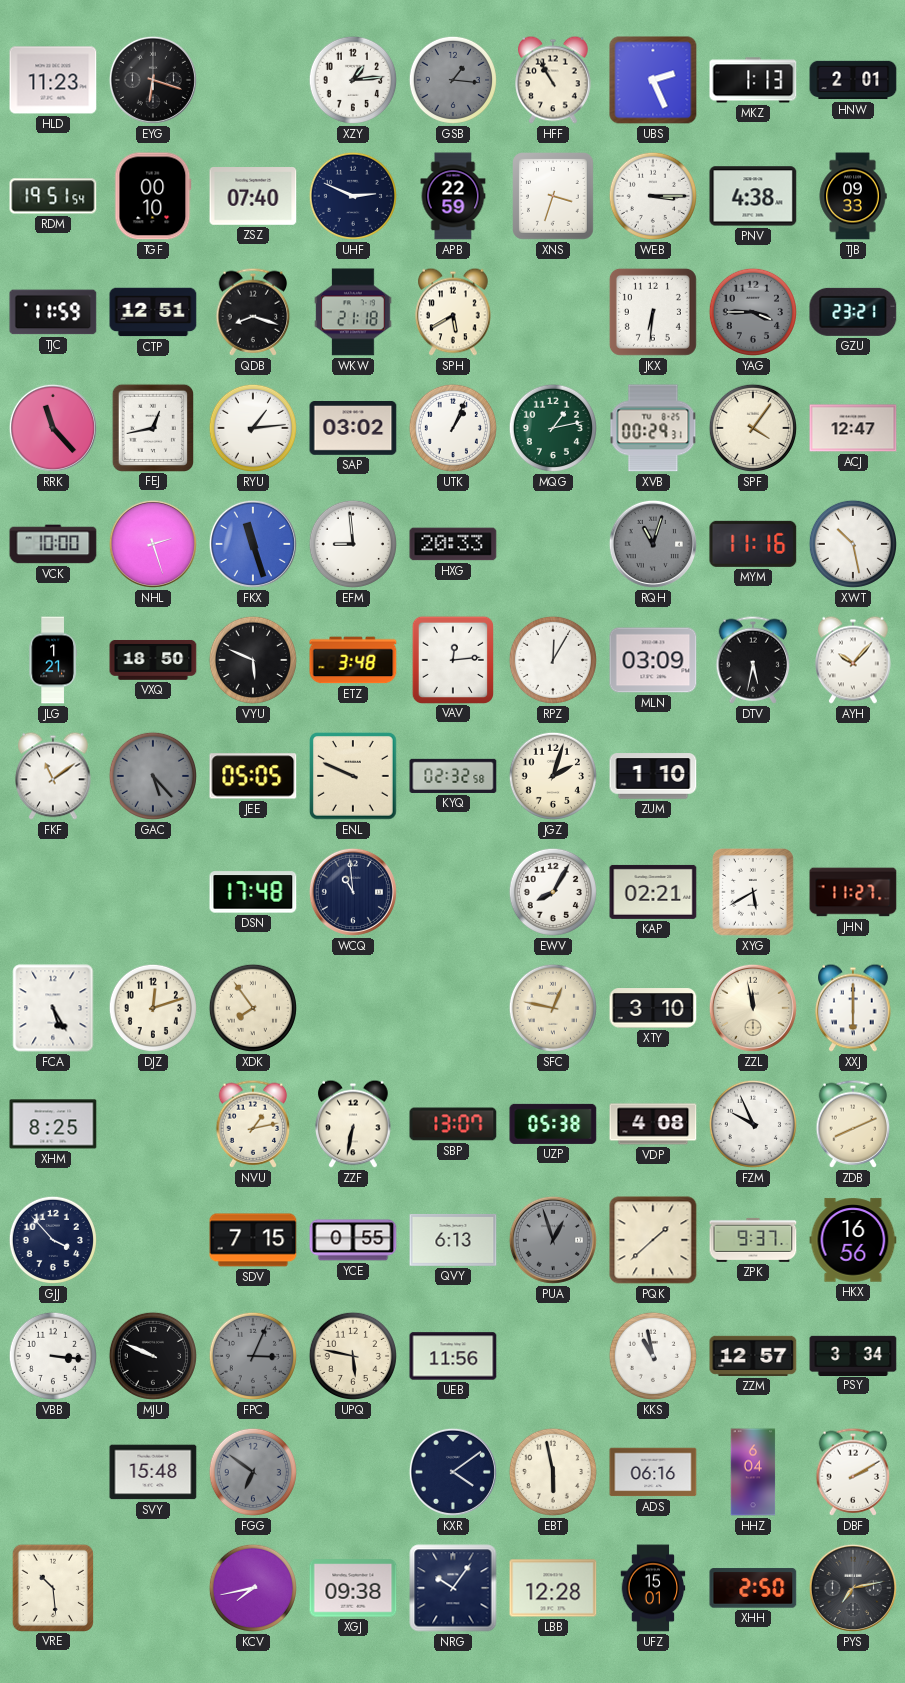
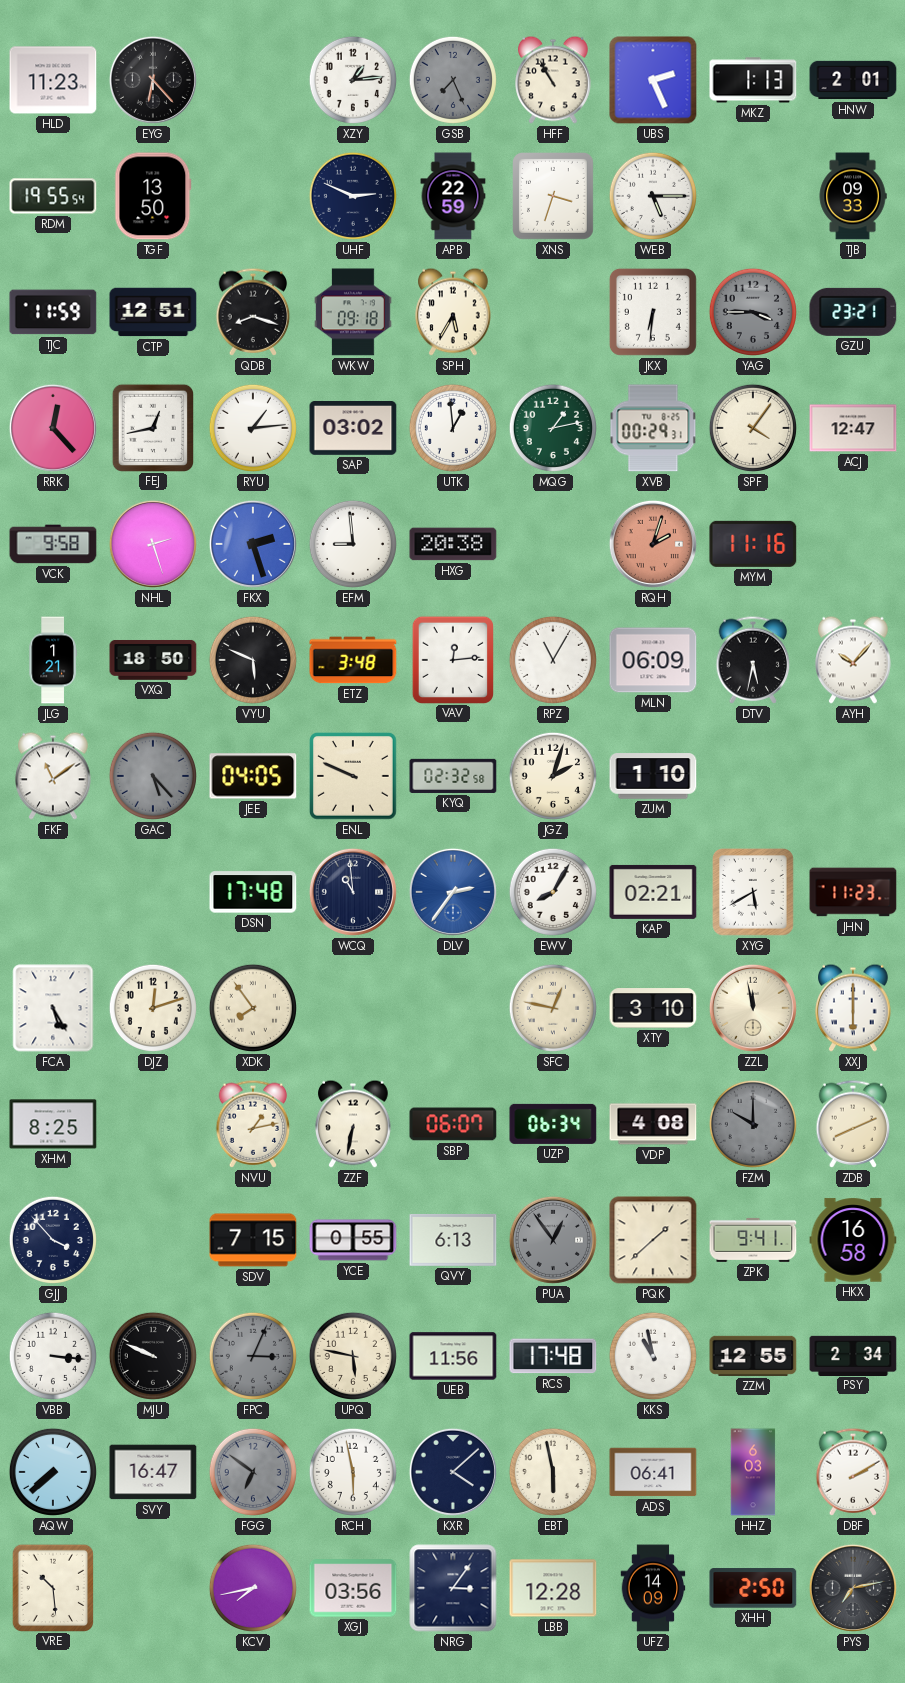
EYG: 6:18 -> 6:23 (153, 80)
GSB: 1:16 -> 7:26 (453, 80)
RDM: 19:51 -> 19:55 (53, 196)
TGF: 00:10 -> 13:50 (153, 196)
ZSZ: 07:40 -> none (253, 197)
WEB: 3:15 -> 5:15 (653, 196)
PNV: 4:38 -> none (753, 196)
WKW: 21:18 -> 09:18 (353, 312)
SPH: 5:40 -> 5:35 (453, 312)
RRK: 11:23 -> 12:23 (53, 428)
UTK: 1:04 -> 12:59 (453, 428)
VCK: 10:00 -> 9:58 (53, 544)
FKX: 11:27 -> 2:27 (253, 544)
HXG: 20:33 -> 20:38 (453, 544)
RQH: 11:03 -> 2:03 (653, 544)
RQH dial: grey -> salmon (653, 544)
XWT: 10:28 -> none (853, 544)
RPZ: 12:05 -> 11:05 (553, 660)
MLN: 03:09 -> 06:09 (653, 660)
JEE: 05:05 -> 04:05 (253, 776)
DLV: none -> 2:36 (453, 892)
JHN: 11:27 -> 11:23 (853, 892)
SBP: 13:07 -> 06:07 (453, 1124)
UZP: 05:38 -> 06:34 (553, 1124)
FZM: 9:56 -> 10:00 (753, 1124)
FZM dial: white -> grey (753, 1124)
PUA: 12:57 -> 12:54 (553, 1240)
ZPK: 9:37 -> 9:41 (753, 1240)
HKX: 16:56 -> 16:58 (853, 1240)
RCS: none -> 17:48 (553, 1356)
ZZM: 12:57 -> 12:55 (753, 1356)
PSY: 3:34 -> 2:34 (853, 1355)
AQW: none -> 7:38 (53, 1472)
SVY: 15:48 -> 16:47 (153, 1472)
RCH: none -> 5:58 (353, 1472)
KXR: 4:09 -> 4:08 (453, 1472)
ADS: 06:16 -> 06:41 (653, 1472)
HHZ: 6:04 -> 6:03 (753, 1472)
XGJ: 09:38 -> 03:56 (353, 1588)
NRG: 10:06 -> 3:06 (453, 1588)
UFZ: 15:01 -> 14:09 (653, 1588)
